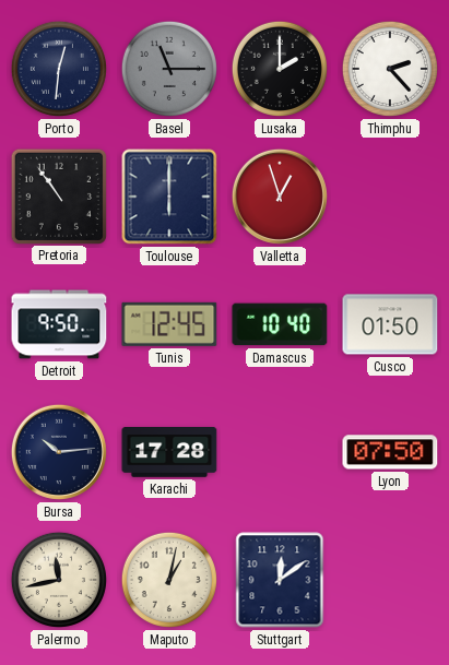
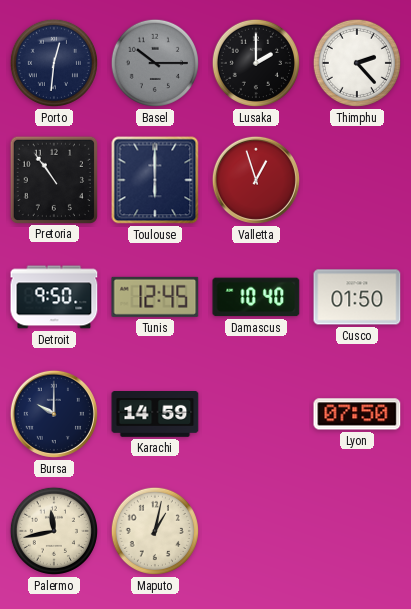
Basel: 11:15 -> 10:15 (155, 63)
Bursa: 10:14 -> 10:00 (54, 414)
Karachi: 17:28 -> 14:59 (155, 415)
Stuttgart: 12:09 -> none (280, 580)
